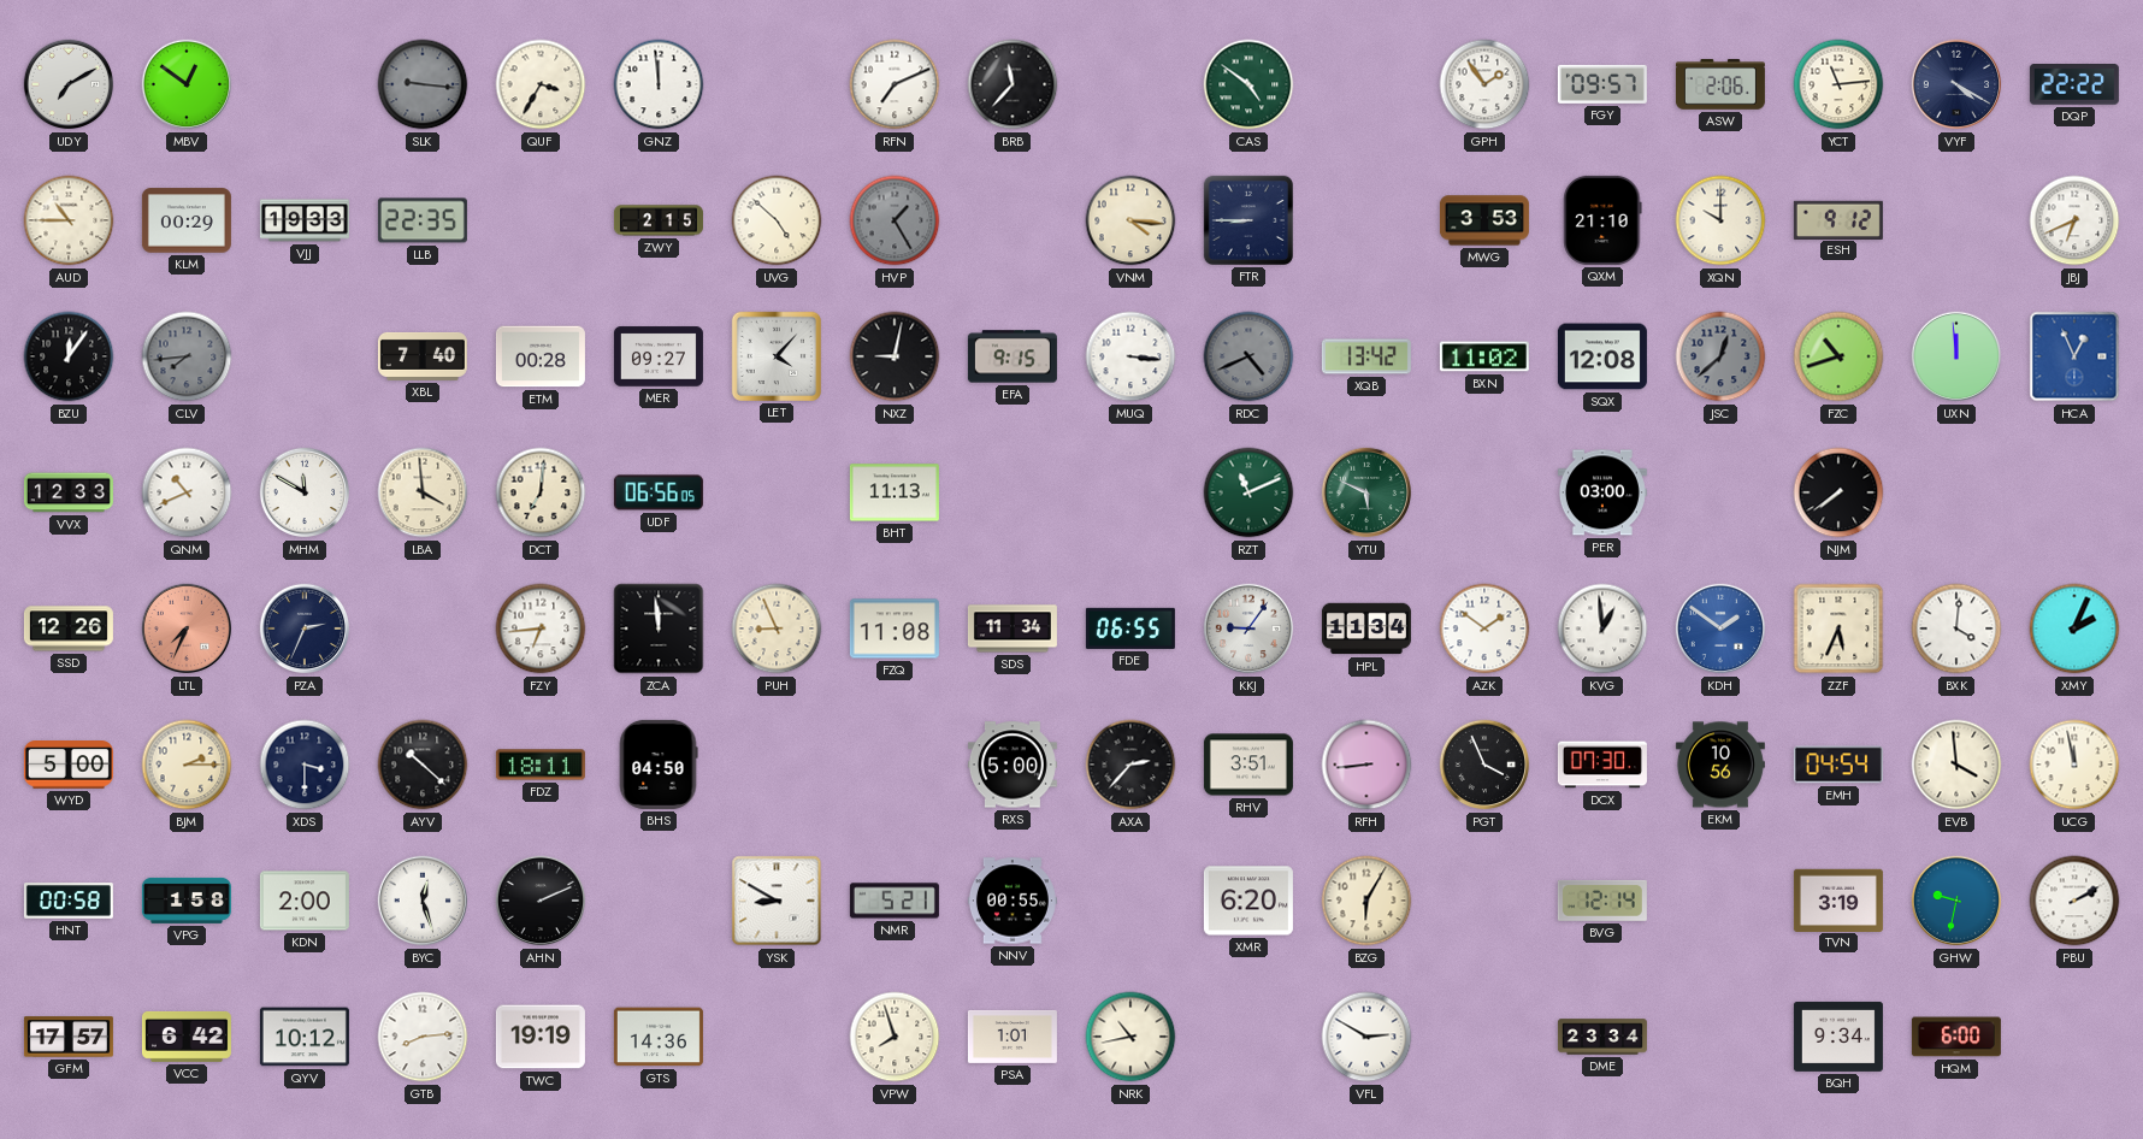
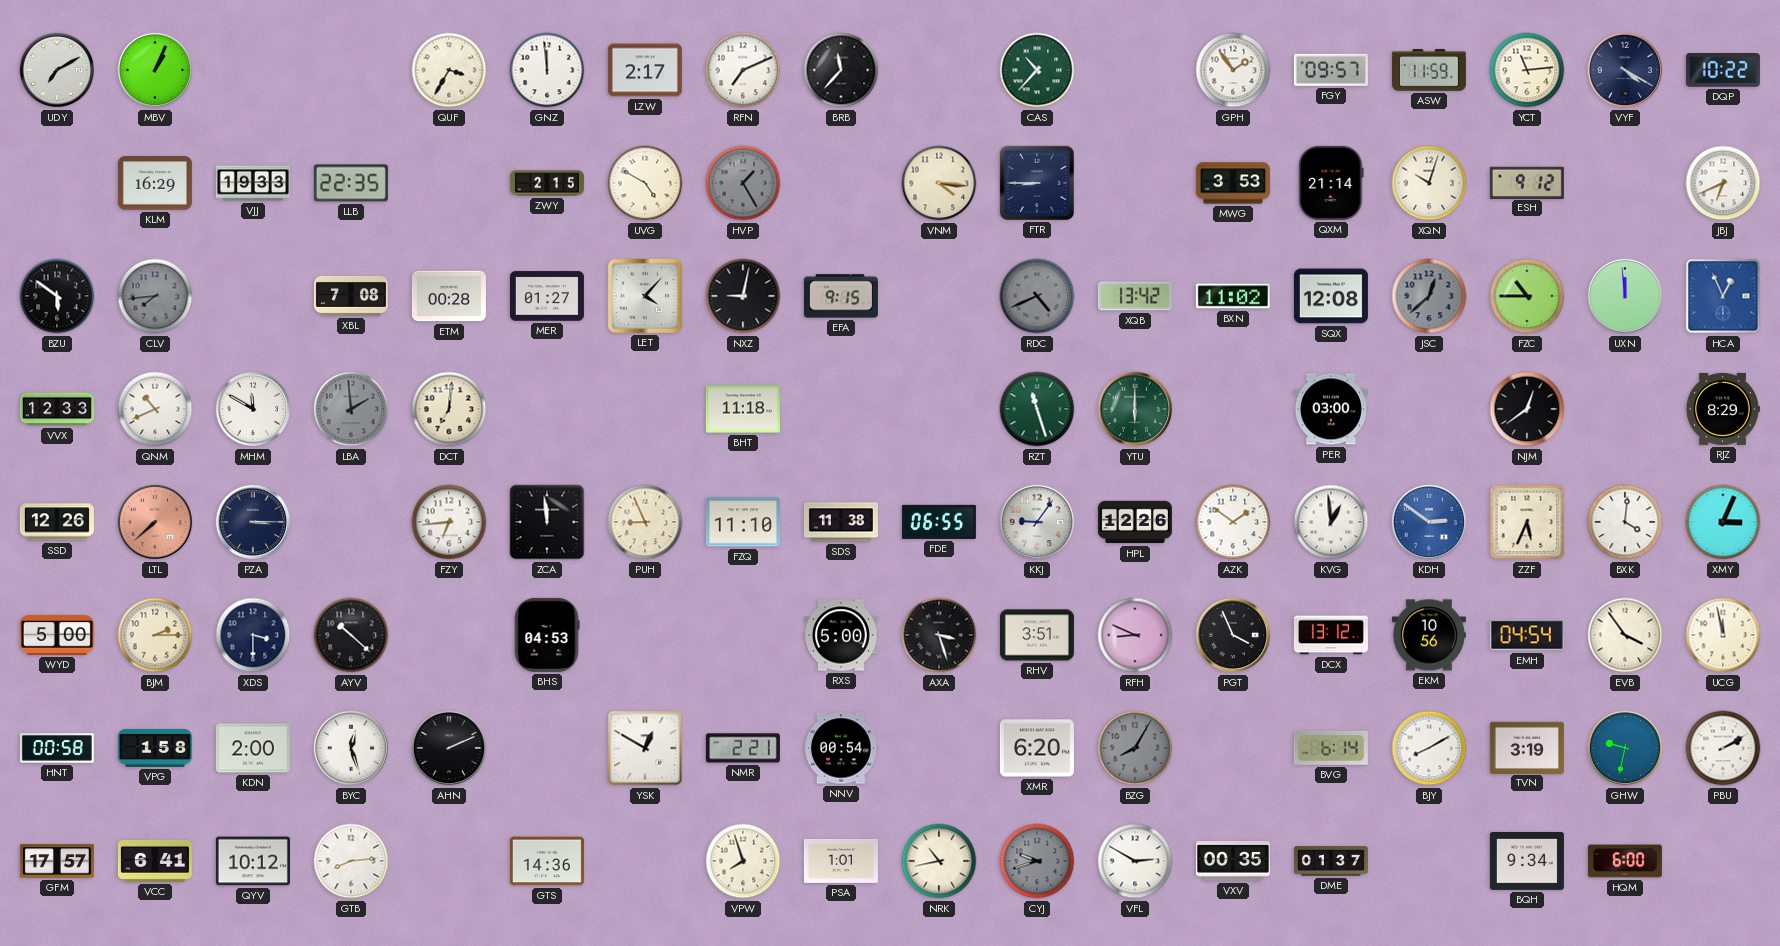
MBV: 12:51 -> 1:04 (155, 70)
SLK: 9:16 -> none (423, 84)
LZW: none -> 2:17 (645, 70)
CAS: 4:51 -> 10:37 (1037, 70)
ASW: 2:06 -> 11:59 (1429, 70)
DQP: 22:22 -> 10:22 (1723, 71)
AUD: 10:45 -> none (69, 220)
KLM: 00:29 -> 16:29 (155, 183)
UVG: 4:52 -> 4:50 (645, 183)
QXM: 21:10 -> 21:14 (1331, 183)
XQN: 10:00 -> 10:03 (1429, 183)
BZU: 12:06 -> 5:51 (57, 296)
XBL: 7:40 -> 7:08 (351, 296)
MER: 09:27 -> 01:27 (547, 296)
MUQ: 3:16 -> none (1130, 356)
FZC: 10:42 -> 10:45 (1527, 296)
LBA: 3:59 -> 1:59 (351, 409)
LBA dial: cream -> grey (351, 409)
UDF: 06:56 -> none (659, 492)
BHT: 11:13 -> 11:18 (743, 409)
RZT: 11:11 -> 11:27 (1037, 409)
YTU: 5:49 -> 6:00 (1135, 409)
NJM: 7:39 -> 12:39 (1527, 409)
RJZ: none -> 8:29 (1723, 409)
LTL: 7:34 -> 7:38 (155, 522)
PZA: 2:34 -> 3:15 (253, 522)
FZQ: 11:08 -> 11:10 (743, 522)
SDS: 11:34 -> 11:38 (841, 522)
HPL: 11:34 -> 12:26 (1135, 522)
KDH: 1:51 -> 2:51 (1429, 522)
XMY: 2:04 -> 3:04 (1723, 522)
FDZ: 18:11 -> none (541, 765)
BHS: 04:50 -> 04:53 (547, 635)
AXA: 2:37 -> 3:27 (939, 635)
RFH: 8:44 -> 8:49 (1135, 635)
DCX: 07:30 -> 13:12 (1331, 635)
EVB: 3:59 -> 3:54 (1625, 635)
YSK: 8:50 -> 12:50 (645, 748)
NMR: 5:21 -> 2:21 (743, 748)
NNV: 00:55 -> 00:54 (841, 748)
BZG: 6:05 -> 8:05 (1135, 748)
BZG dial: cream -> grey (1135, 748)
BVG: 12:14 -> 6:14 (1331, 748)
BJY: none -> 8:10 (1429, 748)
VCC: 6:42 -> 6:41 (155, 861)
TWC: 19:19 -> none (541, 1037)
CYJ: none -> 9:42 (1037, 861)
VXV: none -> 00:35 (1233, 861)
DME: 23:34 -> 01:37 (1331, 861)
